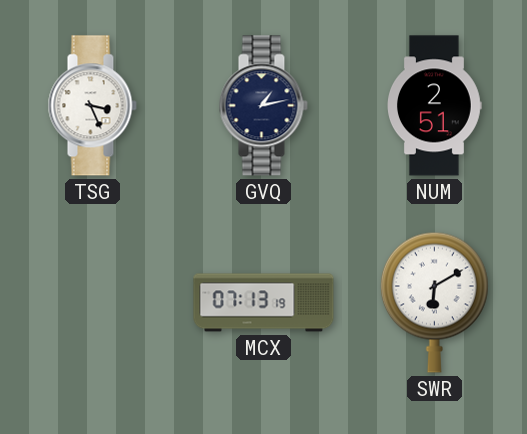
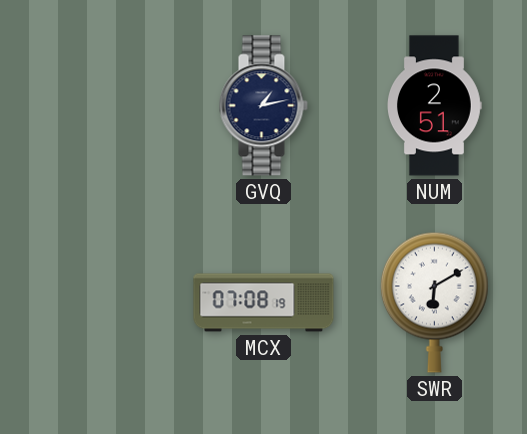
TSG: 3:26 -> none (92, 106)
MCX: 07:13 -> 07:08 (264, 303)
